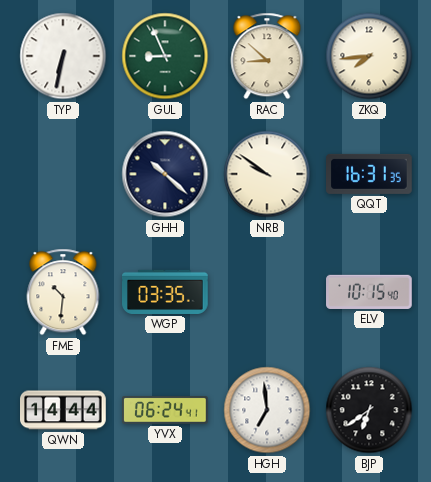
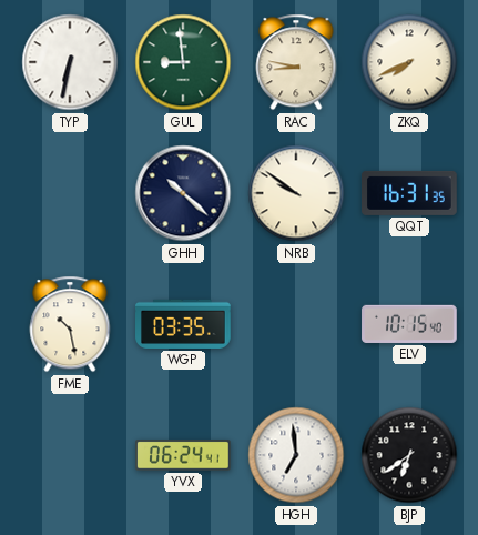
GUL: 8:56 -> 8:59 (183, 62)
RAC: 8:52 -> 8:47 (296, 62)
ZKQ: 7:44 -> 7:41 (409, 62)
FME: 10:31 -> 10:28 (70, 324)
QWN: 14:44 -> none (63, 410)
